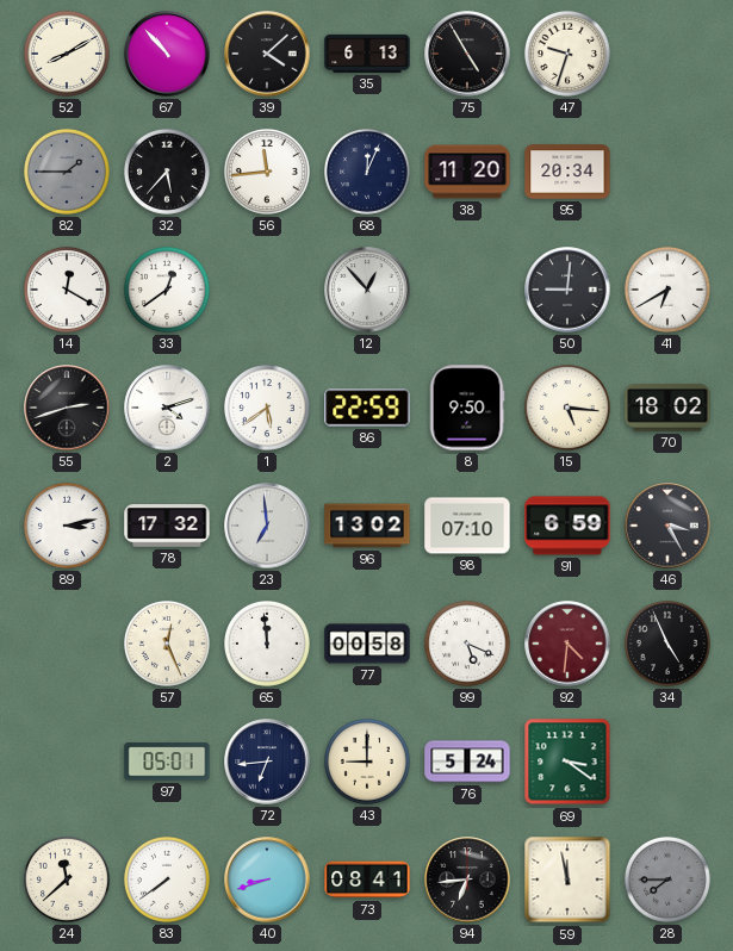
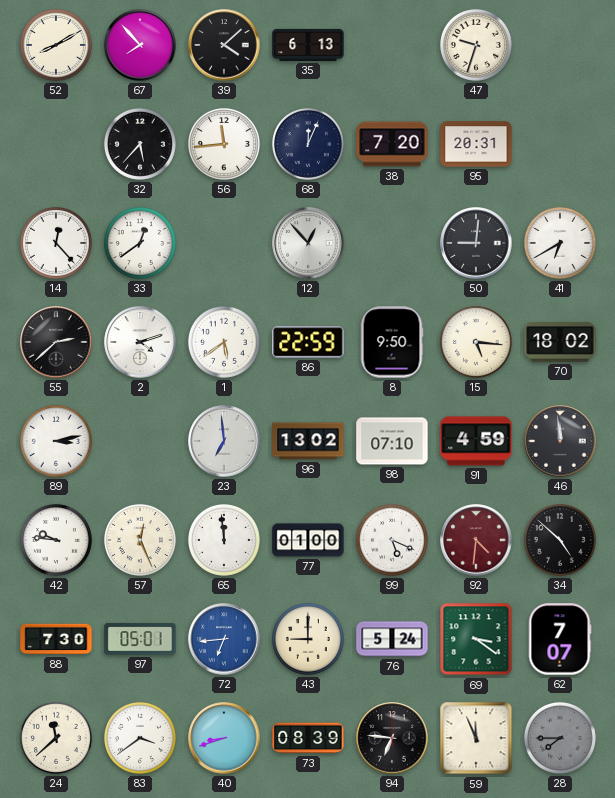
67: 10:53 -> 7:53 (140, 45)
75: 4:55 -> none (467, 54)
82: 1:45 -> none (67, 172)
38: 11:20 -> 7:20 (392, 144)
95: 20:34 -> 20:31 (476, 144)
14: 12:20 -> 12:23 (56, 243)
55: 2:42 -> 2:38 (56, 342)
78: 17:32 -> none (167, 526)
91: 6:59 -> 4:59 (476, 441)
46: 3:25 -> 11:59 (560, 441)
42: none -> 9:46 (56, 540)
77: 00:58 -> 01:00 (308, 540)
34: 4:56 -> 4:52 (560, 540)
88: none -> 7:30 (56, 639)
72 dial: navy -> blue (224, 639)
62: none -> 7:07 (560, 639)
83: 7:39 -> 3:39 (140, 738)
73: 08:41 -> 08:39 (308, 738)
94: 6:44 -> 6:46 (392, 738)
59: 11:58 -> 11:56 (476, 738)
